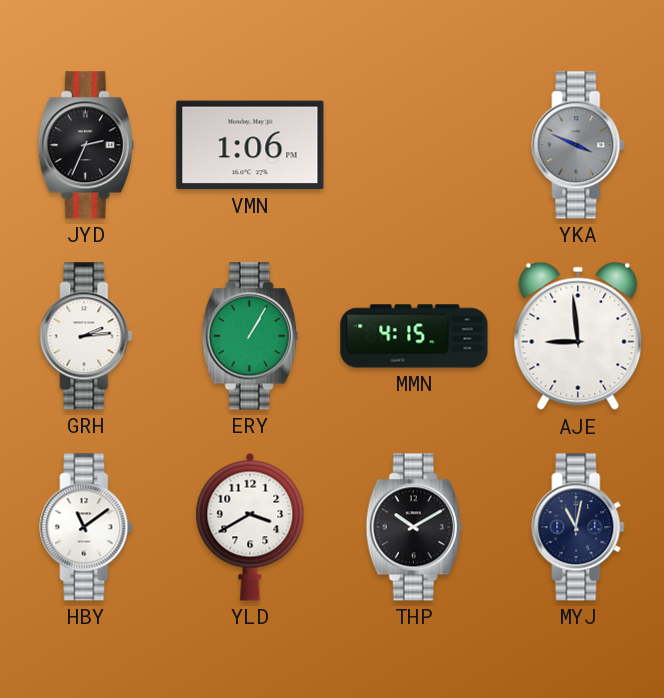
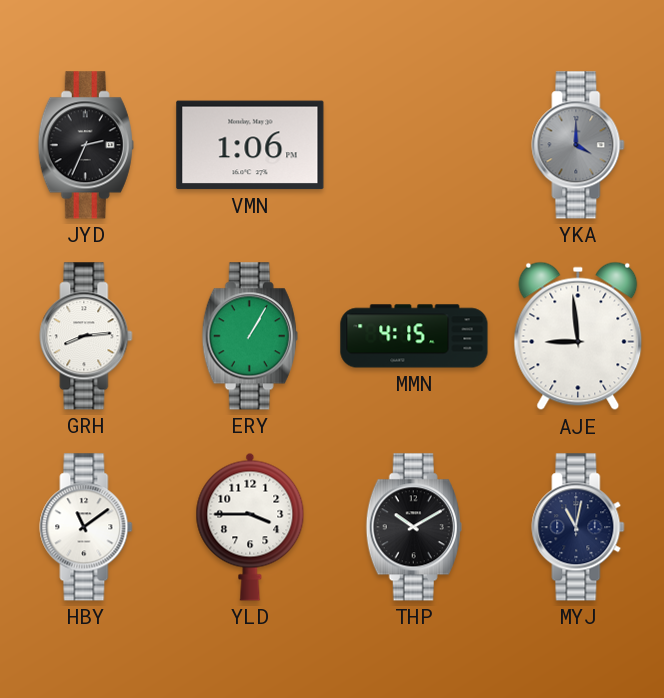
YKA: 3:49 -> 4:00 (578, 145)
GRH: 2:14 -> 8:14 (86, 336)
YLD: 3:40 -> 3:45 (250, 527)
